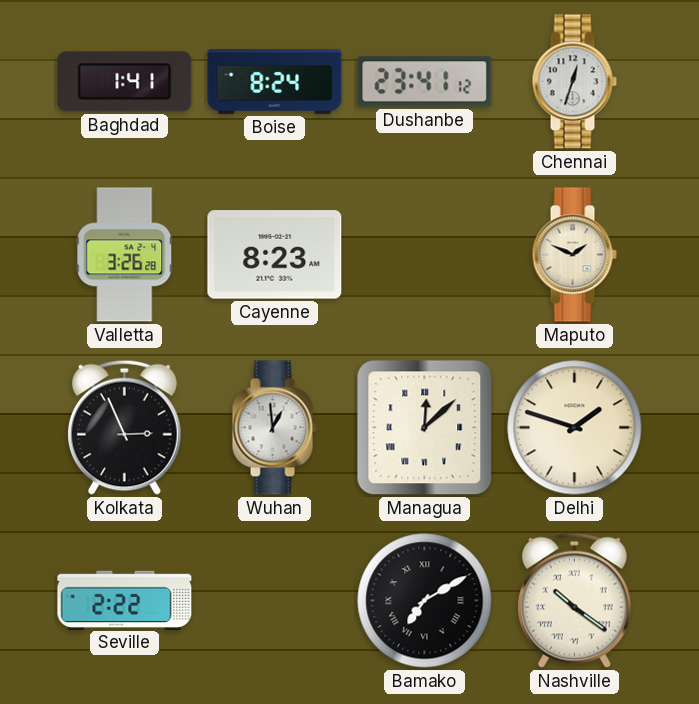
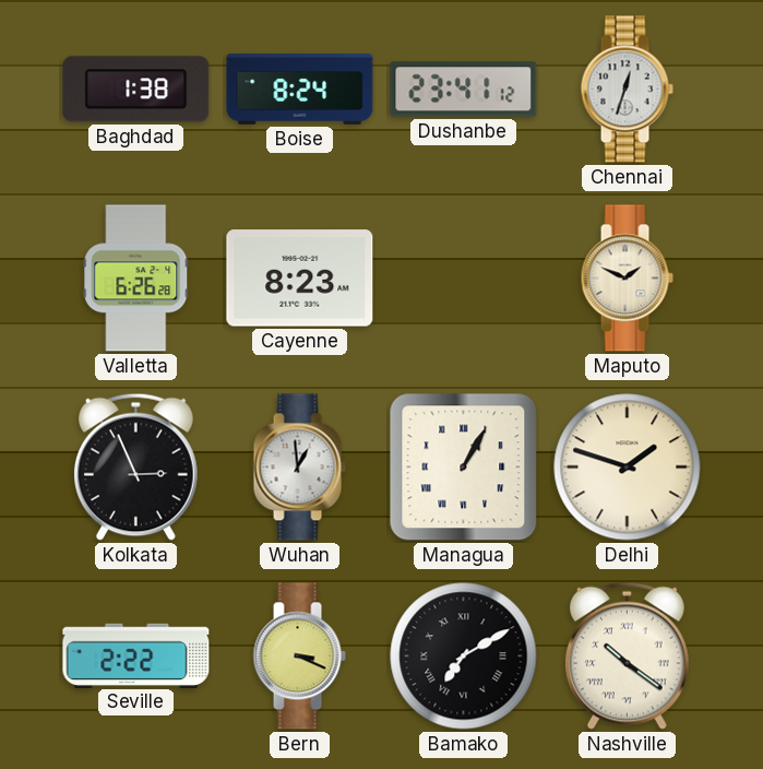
Baghdad: 1:41 -> 1:38 (136, 90)
Valletta: 3:26 -> 6:26 (136, 279)
Managua: 12:08 -> 1:05 (464, 468)
Bern: none -> 3:19 (299, 656)
